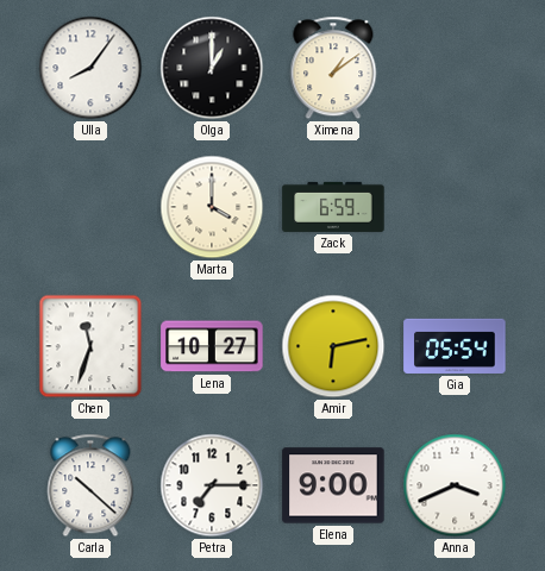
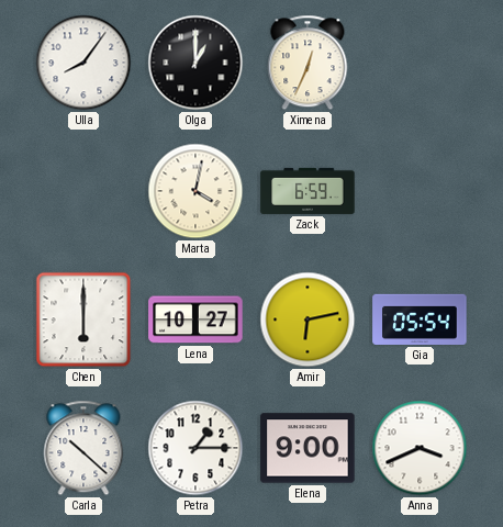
Ximena: 1:09 -> 12:34 (308, 63)
Marta: 4:00 -> 4:02 (195, 191)
Chen: 11:33 -> 6:00 (83, 319)
Petra: 7:15 -> 1:15 (195, 448)
